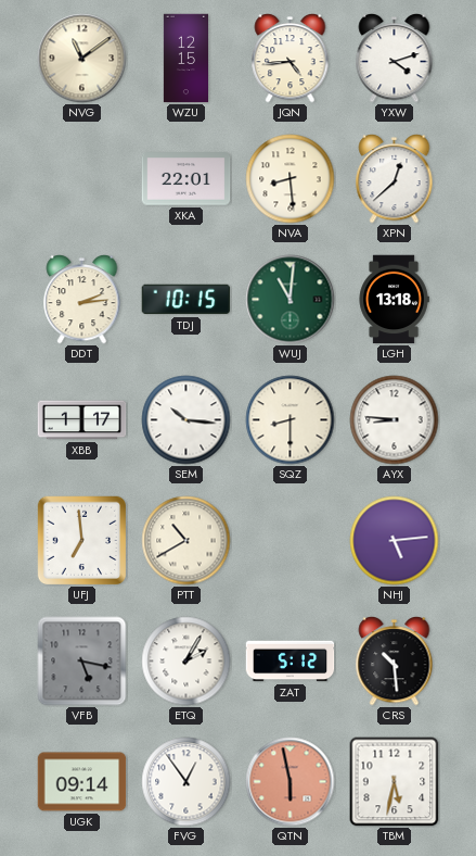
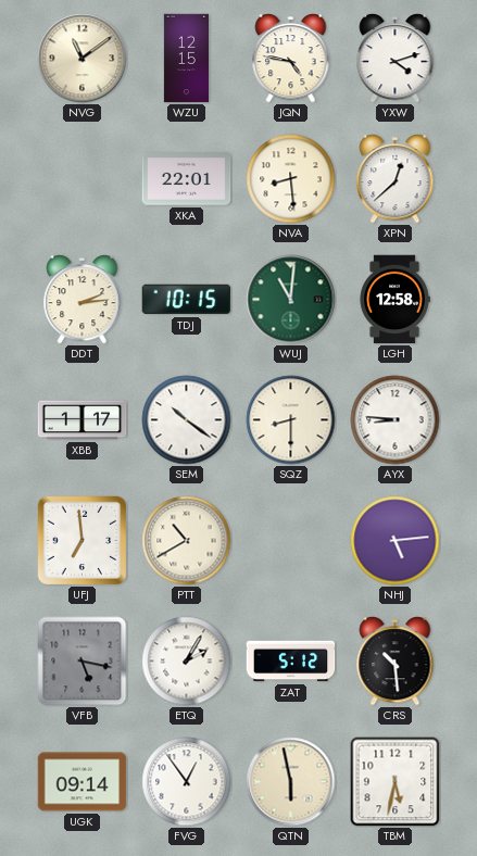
JQN: 4:44 -> 4:47 (291, 59)
LGH: 13:18 -> 12:58 (394, 300)
SEM: 10:16 -> 10:21 (187, 420)
QTN dial: salmon -> cream (291, 782)
